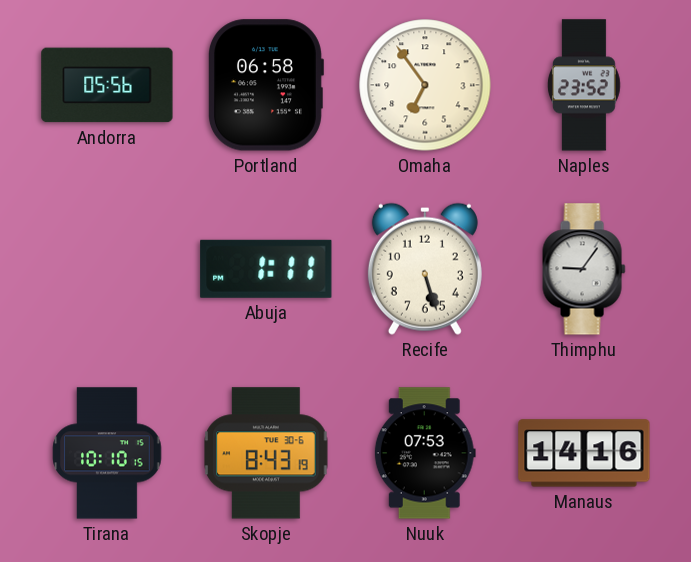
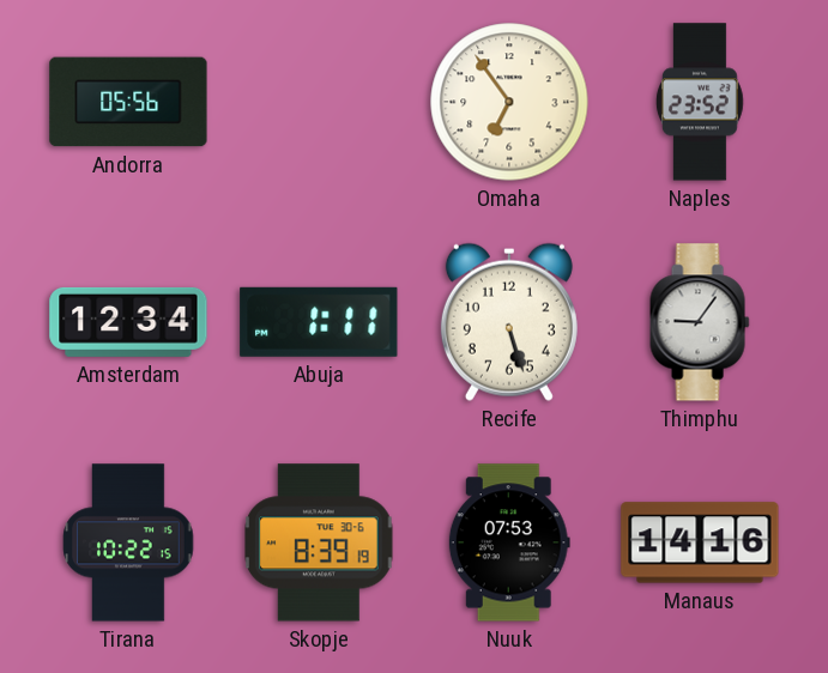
Portland: 06:58 -> none (265, 85)
Amsterdam: none -> 12:34 (128, 322)
Tirana: 10:10 -> 10:22 (128, 542)
Skopje: 8:43 -> 8:39 (320, 542)
